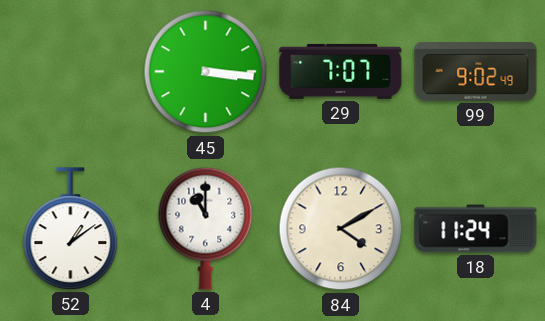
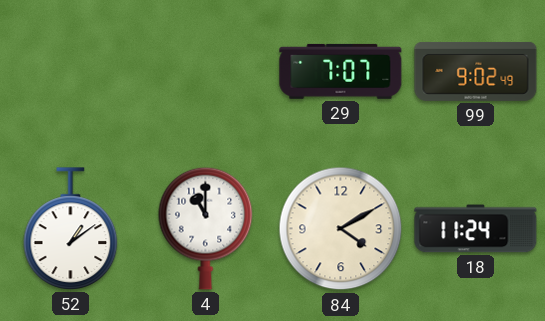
45: 3:16 -> none (206, 72)
